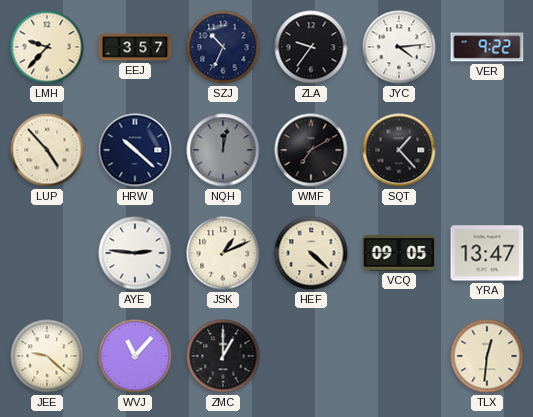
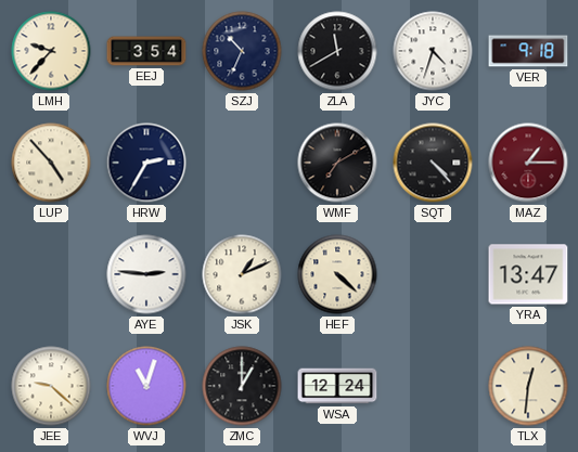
EEJ: 3:57 -> 3:54 (146, 51)
ZLA: 9:36 -> 11:40 (337, 51)
JYC: 4:14 -> 4:33 (433, 51)
VER: 9:22 -> 9:18 (528, 51)
HRW: 10:22 -> 2:35 (146, 163)
NQH: 12:02 -> none (223, 150)
SQT: 1:23 -> 4:23 (433, 163)
MAZ: none -> 1:15 (528, 163)
VCQ: 09:05 -> none (399, 253)
WVJ: 11:07 -> 11:03 (146, 386)
WSA: none -> 12:24 (337, 386)
